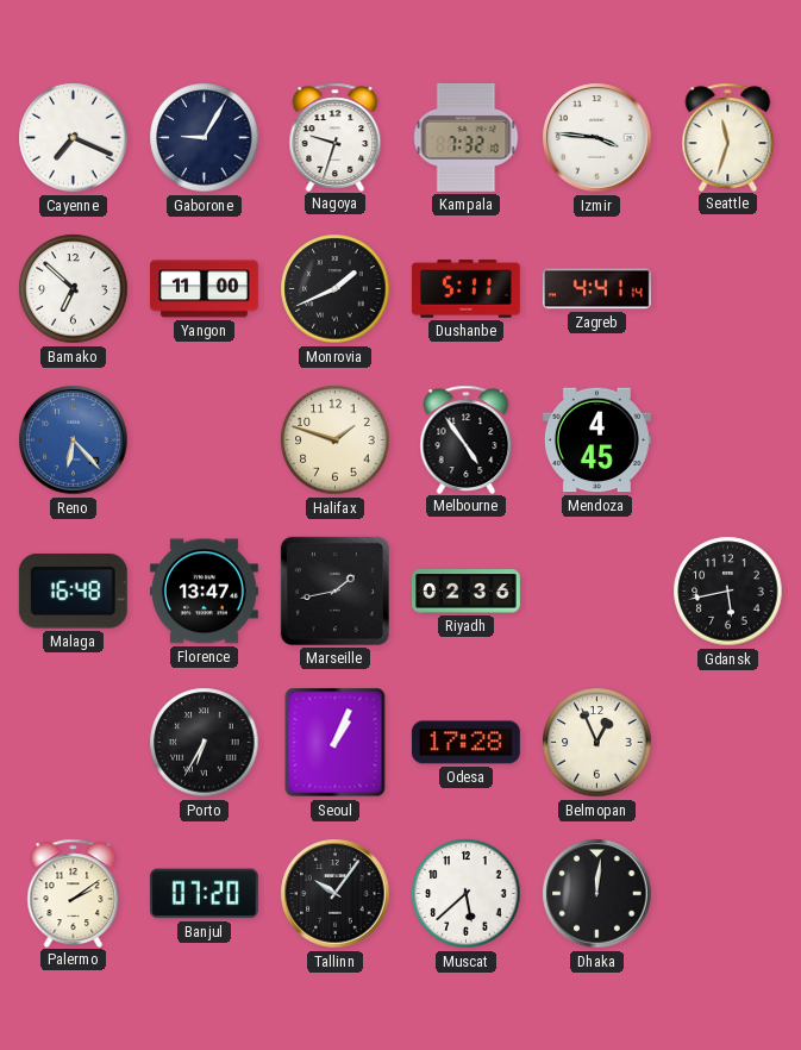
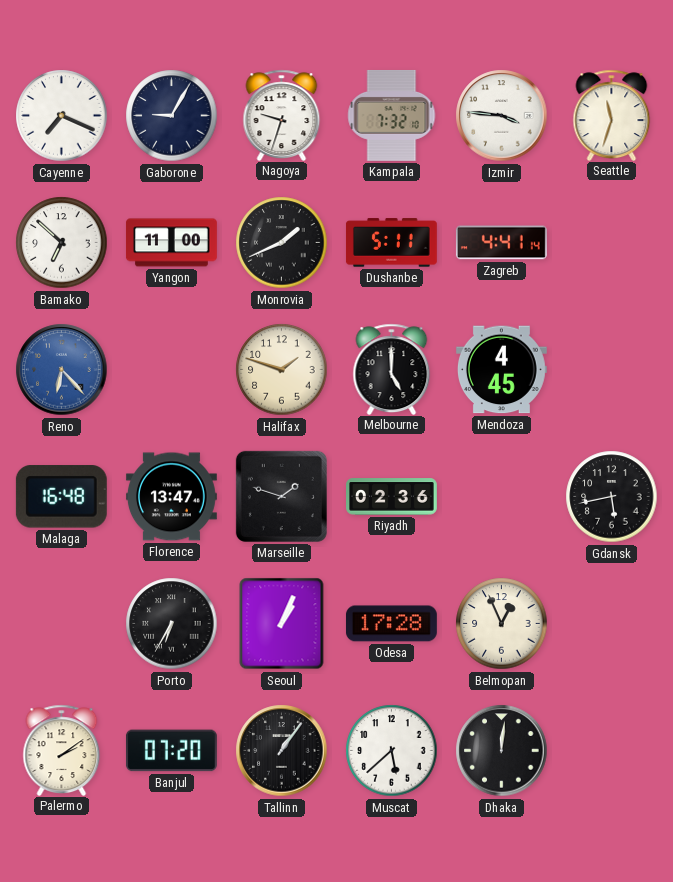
Melbourne: 4:54 -> 5:00 (392, 369)
Marseille: 1:43 -> 1:48 (281, 496)
Tallinn: 10:06 -> 1:06 (282, 751)
